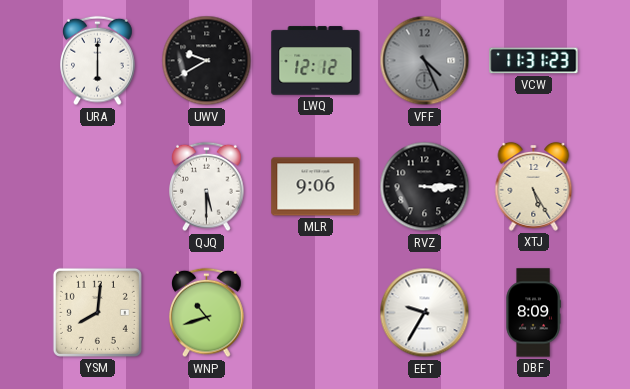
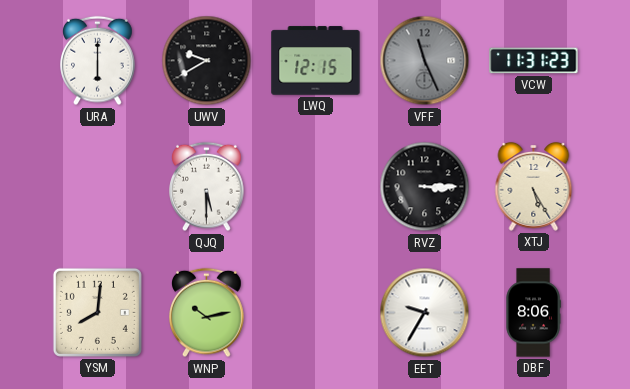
LWQ: 12:12 -> 12:15 (316, 61)
VFF: 4:26 -> 11:26 (425, 61)
MLR: 9:06 -> none (316, 187)
WNP: 10:42 -> 10:13 (207, 313)
DBF: 8:09 -> 8:06 (533, 313)
